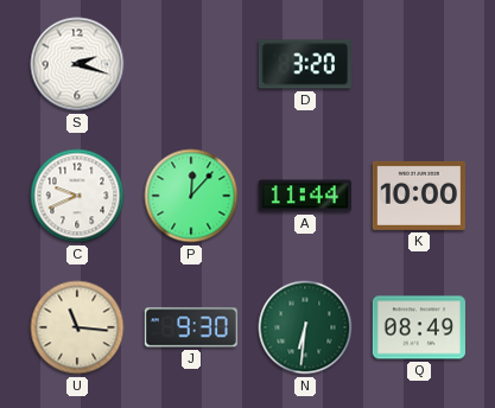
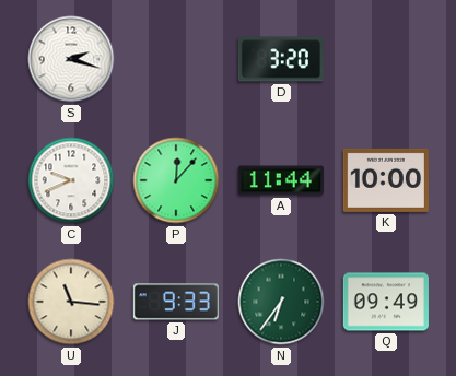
J: 9:30 -> 9:33 (176, 302)
N: 6:31 -> 6:36 (281, 302)
Q: 08:49 -> 09:49 (386, 302)
